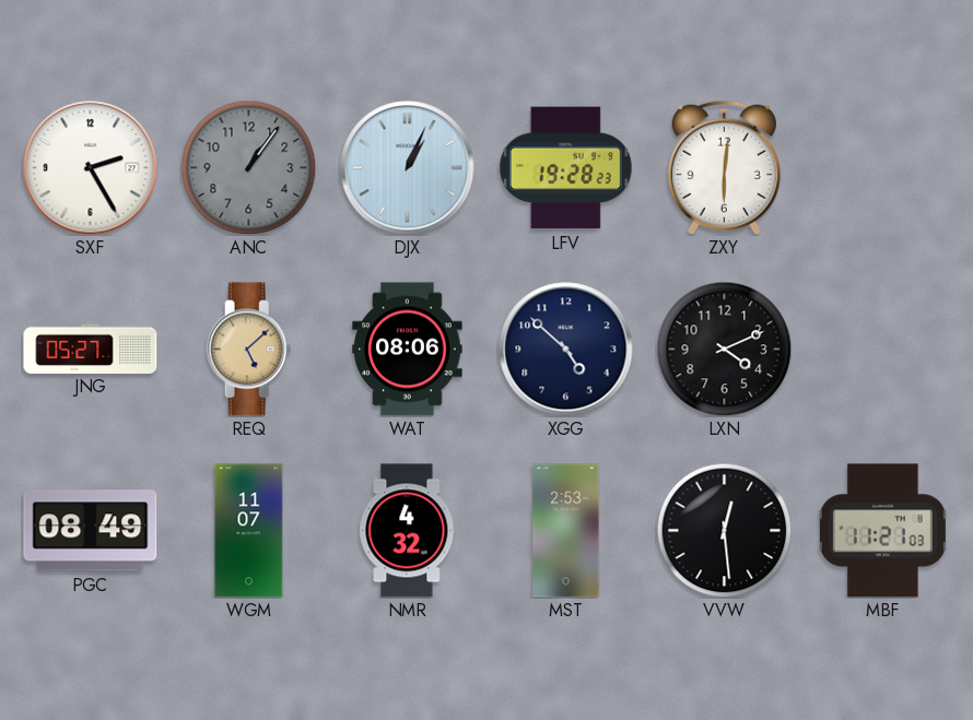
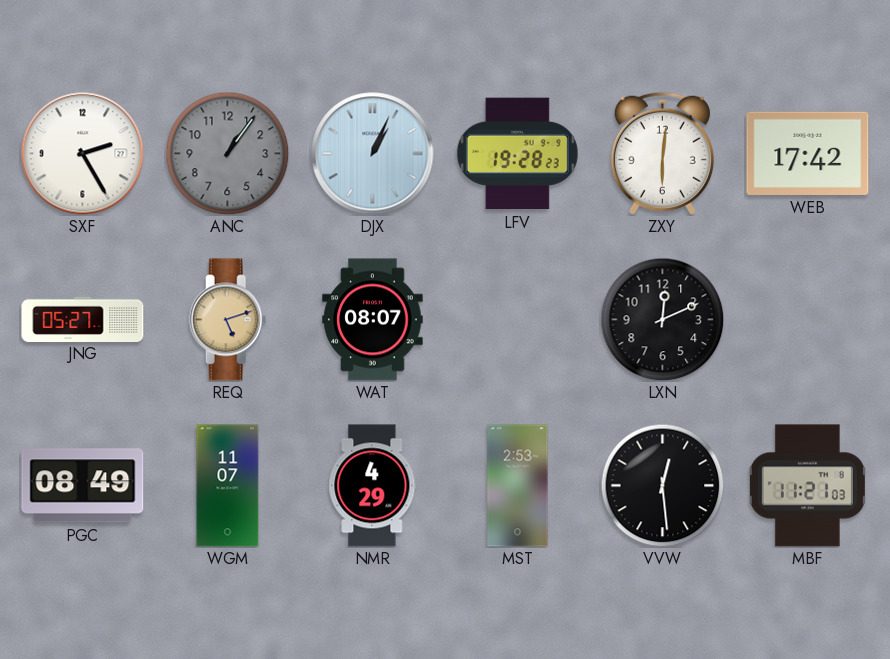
WEB: none -> 17:42 (808, 153)
REQ: 5:08 -> 5:12 (228, 320)
WAT: 08:06 -> 08:07 (373, 320)
XGG: 4:52 -> none (566, 350)
LXN: 4:11 -> 12:11 (662, 319)
NMR: 4:32 -> 4:29 (373, 486)
